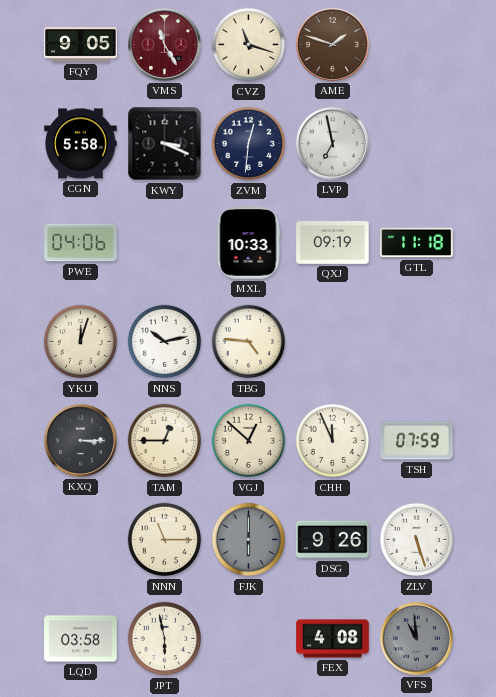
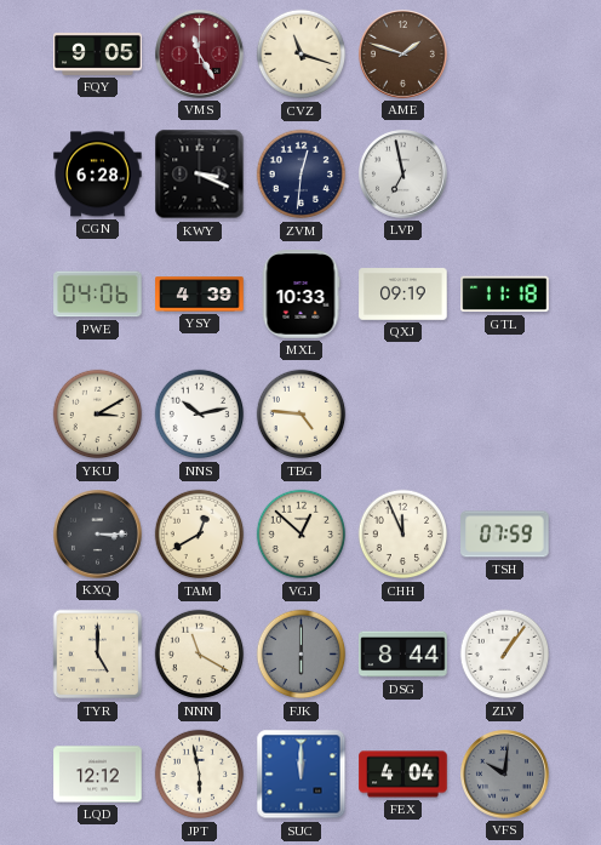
CGN: 5:58 -> 6:28 (98, 175)
YSY: none -> 4:39 (200, 295)
YKU: 12:03 -> 3:10 (98, 415)
TAM: 12:45 -> 12:40 (200, 535)
TYR: none -> 5:00 (98, 655)
NNN: 11:15 -> 11:20 (200, 655)
DSG: 9:26 -> 8:44 (403, 655)
ZLV: 5:27 -> 1:06 (505, 655)
LQD: 03:58 -> 12:12 (98, 775)
SUC: none -> 12:00 (302, 775)
FEX: 4:08 -> 4:04 (403, 775)
VFS: 10:59 -> 10:01 (505, 775)
